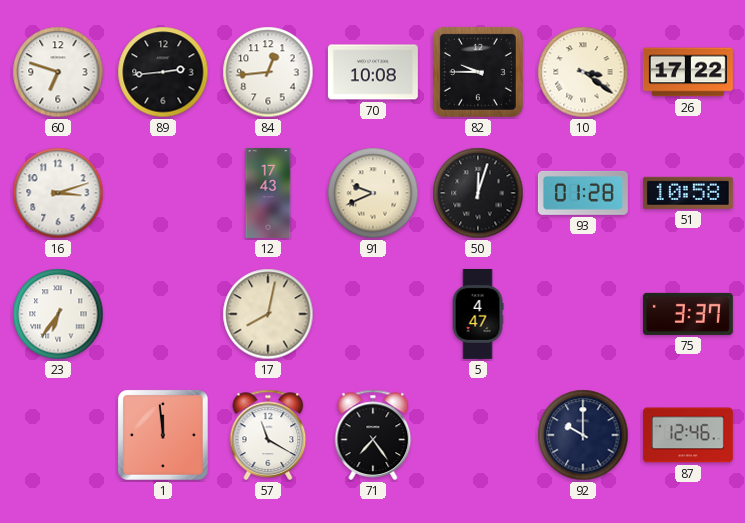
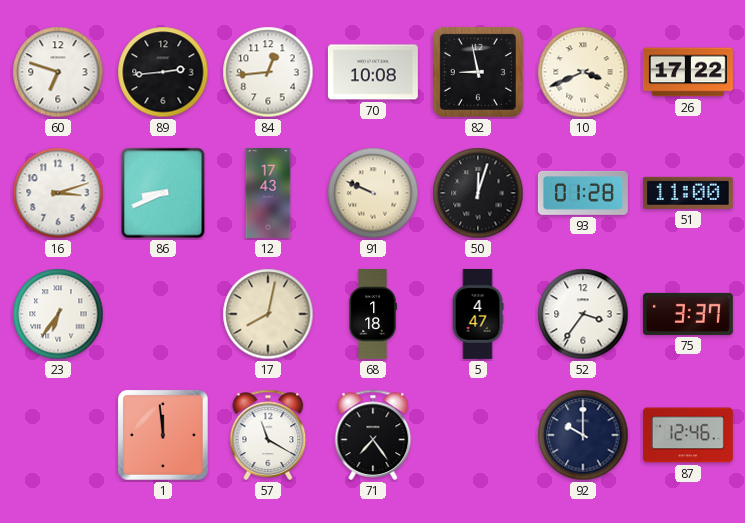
82: 9:45 -> 8:58 (478, 72)
10: 3:21 -> 3:41 (583, 72)
86: none -> 8:41 (163, 193)
91: 9:41 -> 9:49 (373, 193)
51: 10:58 -> 11:00 (688, 193)
68: none -> 1:18 (373, 314)
52: none -> 3:36 (583, 314)
